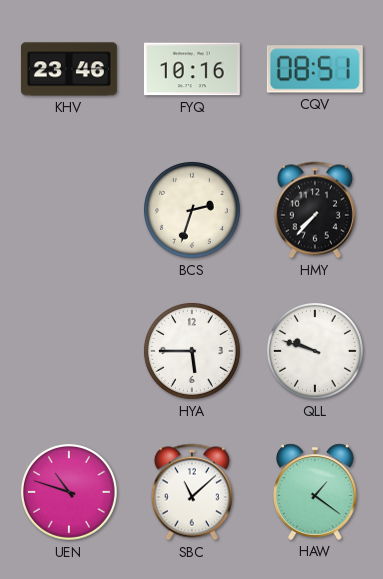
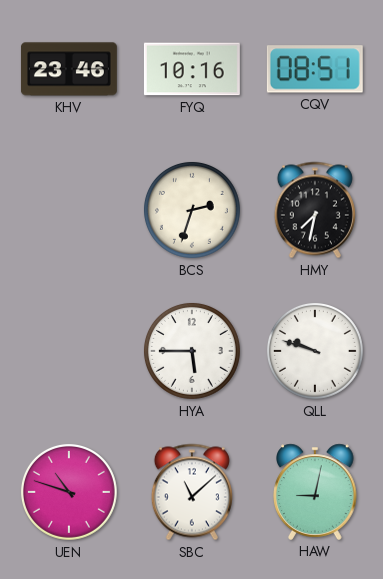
HMY: 7:37 -> 7:32 (315, 210)
HAW: 1:21 -> 9:02 (315, 492)
